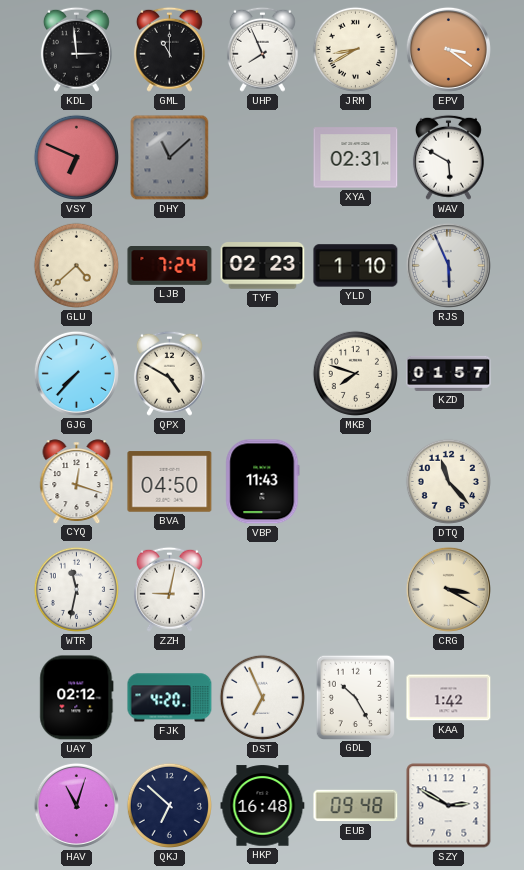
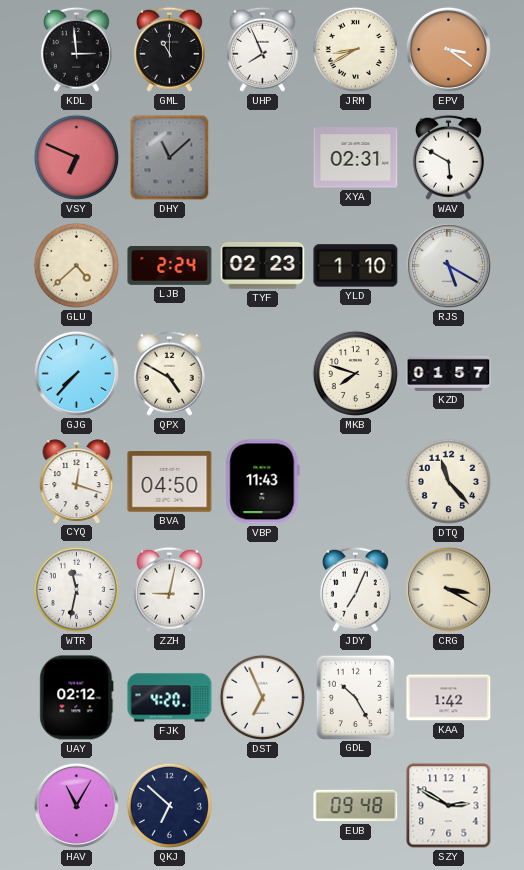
LJB: 7:24 -> 2:24 (170, 266)
RJS: 5:56 -> 5:20 (448, 265)
JDY: none -> 7:04 (355, 589)
HAV: 11:03 -> 11:05 (76, 805)
HKP: 16:48 -> none (263, 806)
